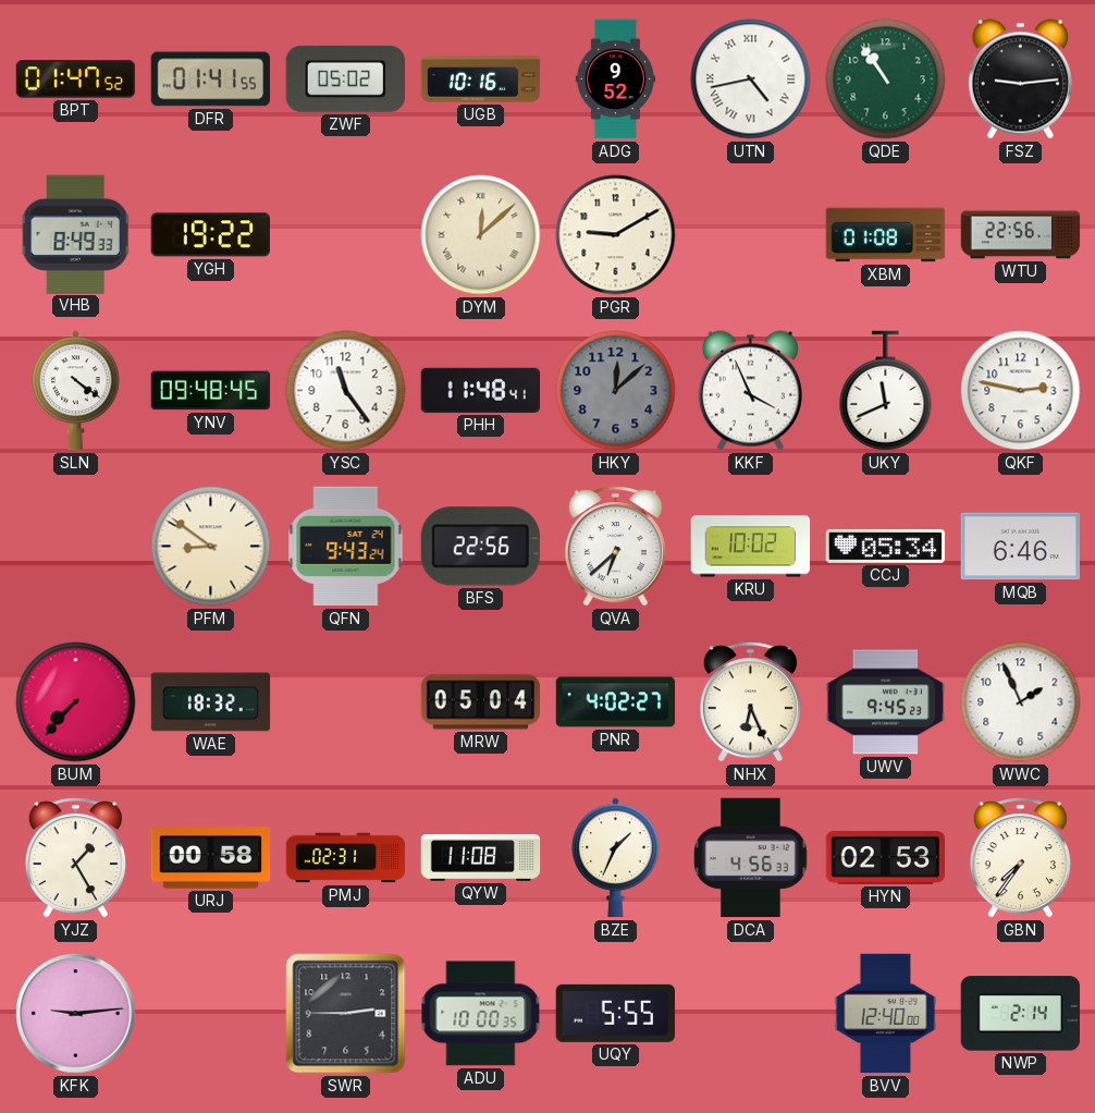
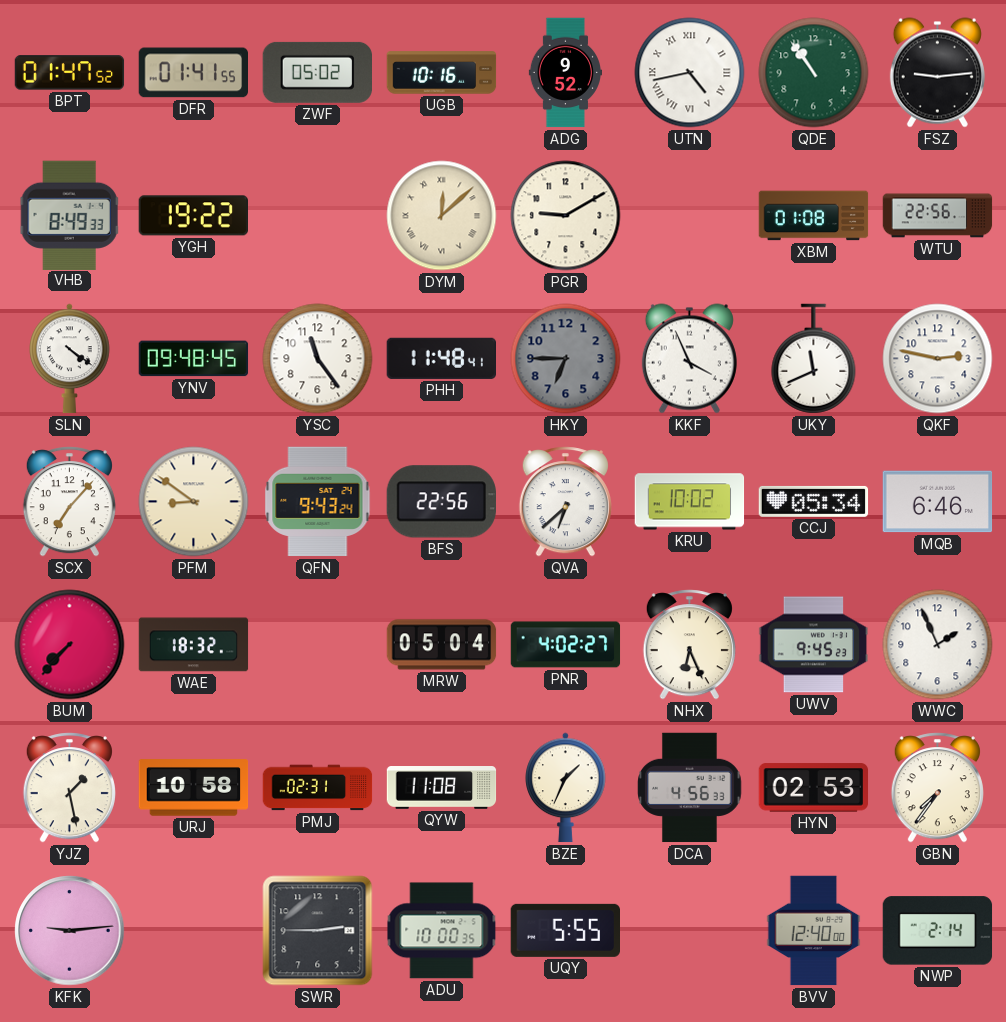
HKY: 12:08 -> 6:45 (566, 359)
SCX: none -> 7:07 (69, 502)
YJZ: 1:25 -> 1:28 (69, 788)
URJ: 00:58 -> 10:58 (194, 788)
